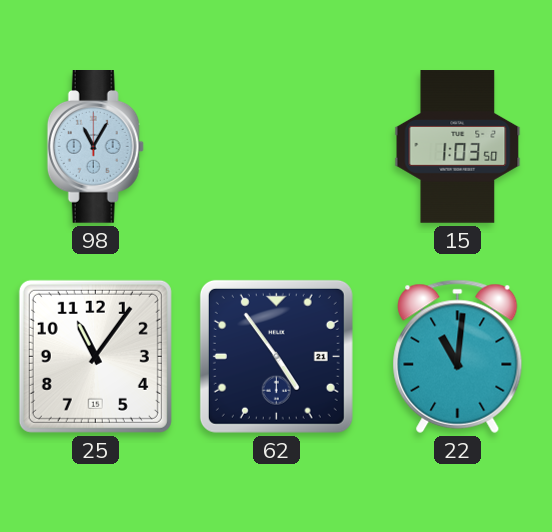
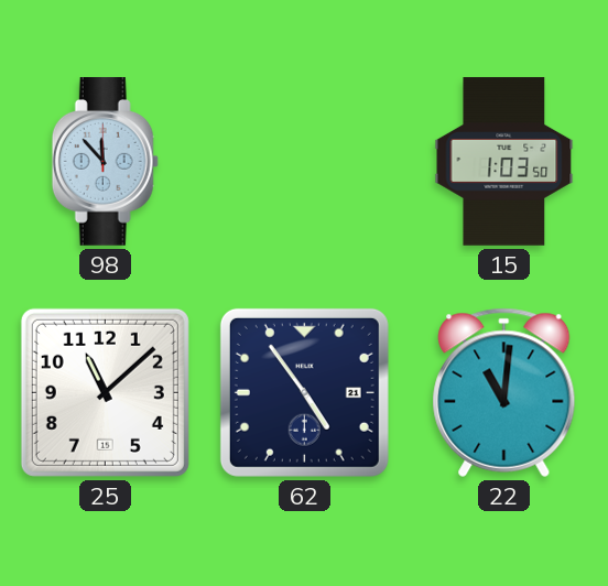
98: 11:05 -> 11:53 (105, 162)
25: 11:06 -> 11:08 (105, 392)
